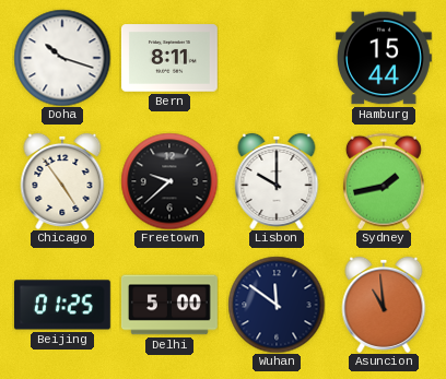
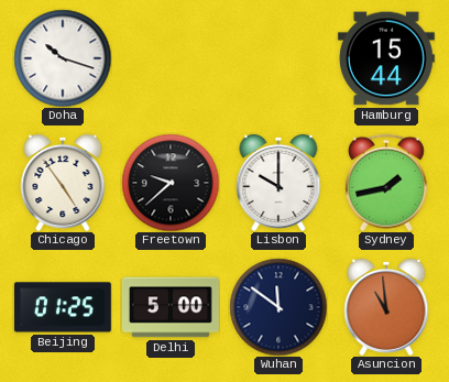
Bern: 8:11 -> none (169, 58)
